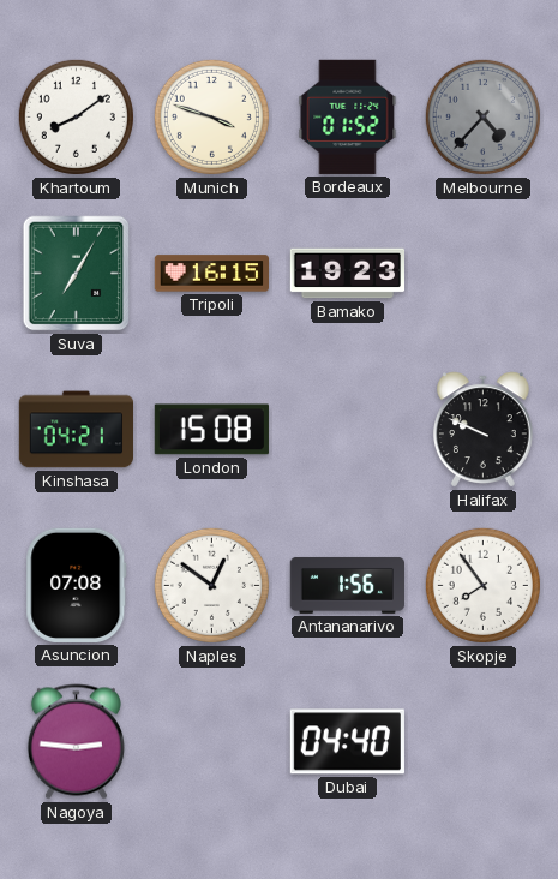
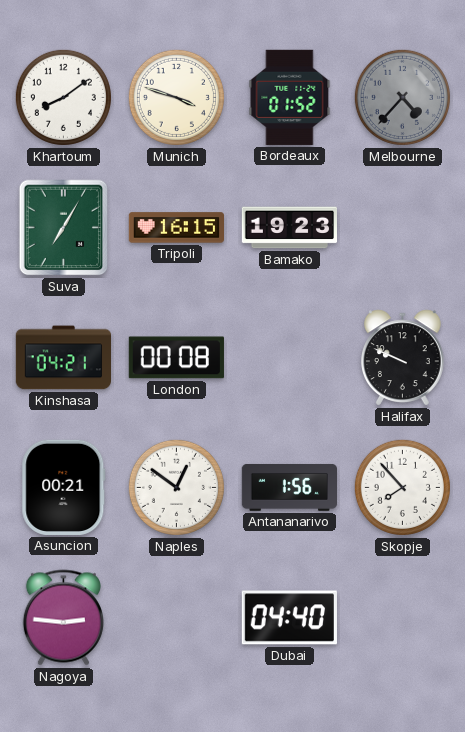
London: 15:08 -> 00:08 (176, 358)
Asuncion: 07:08 -> 00:21 (64, 487)
Skopje: 7:54 -> 7:53 (402, 487)
